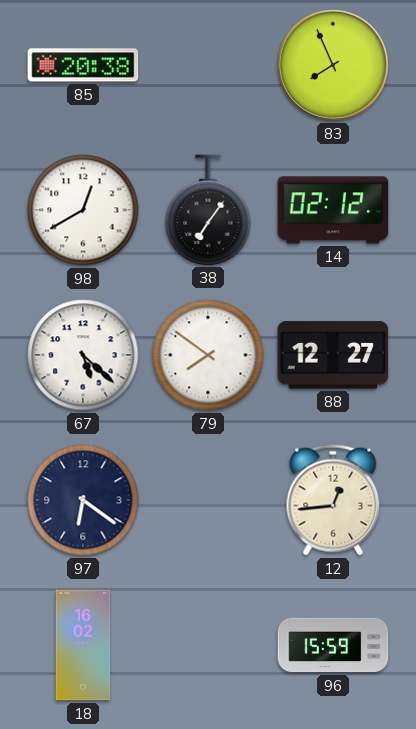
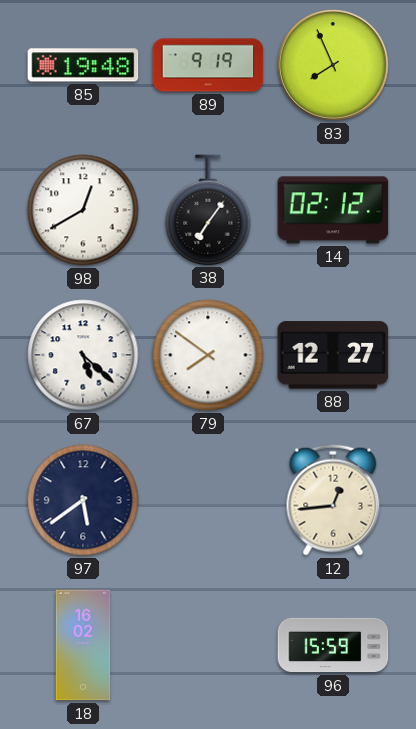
85: 20:38 -> 19:48 (83, 65)
89: none -> 9:19 (208, 65)
97: 6:21 -> 5:39 (83, 500)
